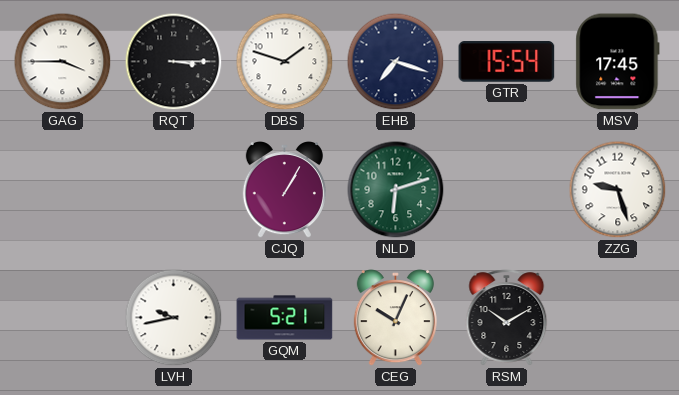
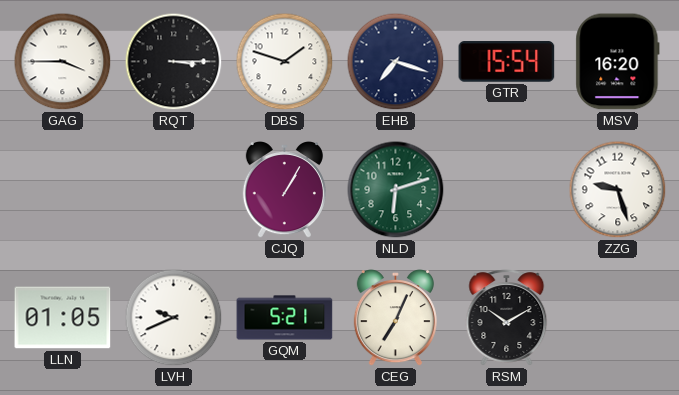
MSV: 17:45 -> 16:20 (618, 62)
LLN: none -> 01:05 (63, 318)
LVH: 9:43 -> 9:41 (174, 318)
CEG: 10:04 -> 7:04 (395, 319)
